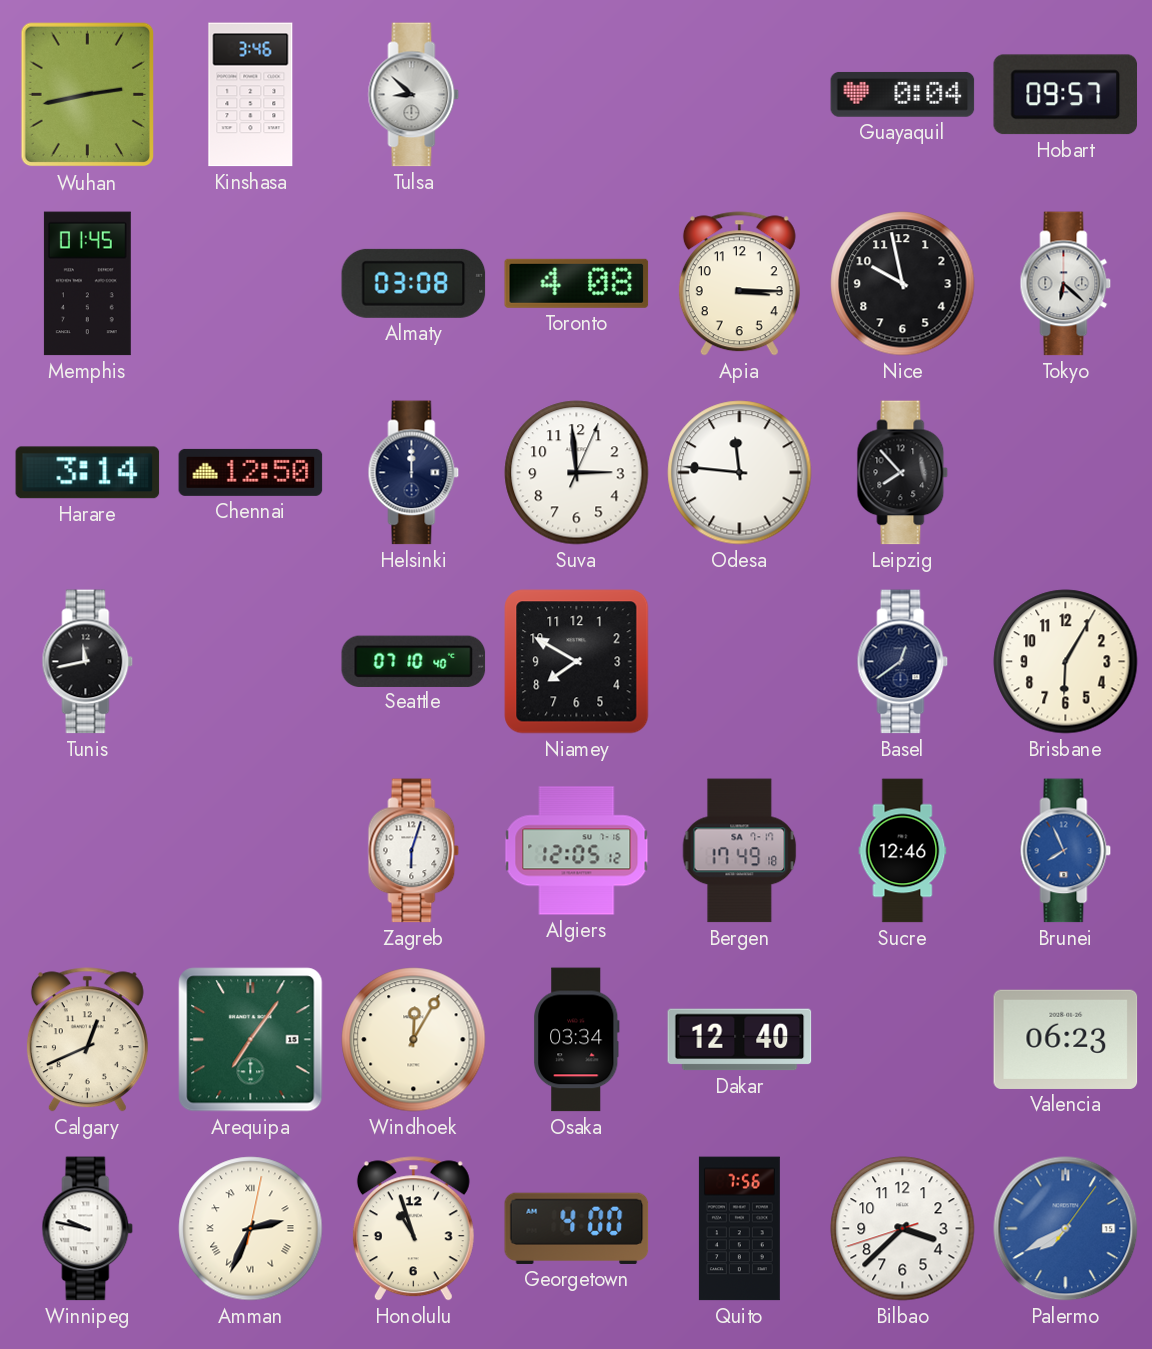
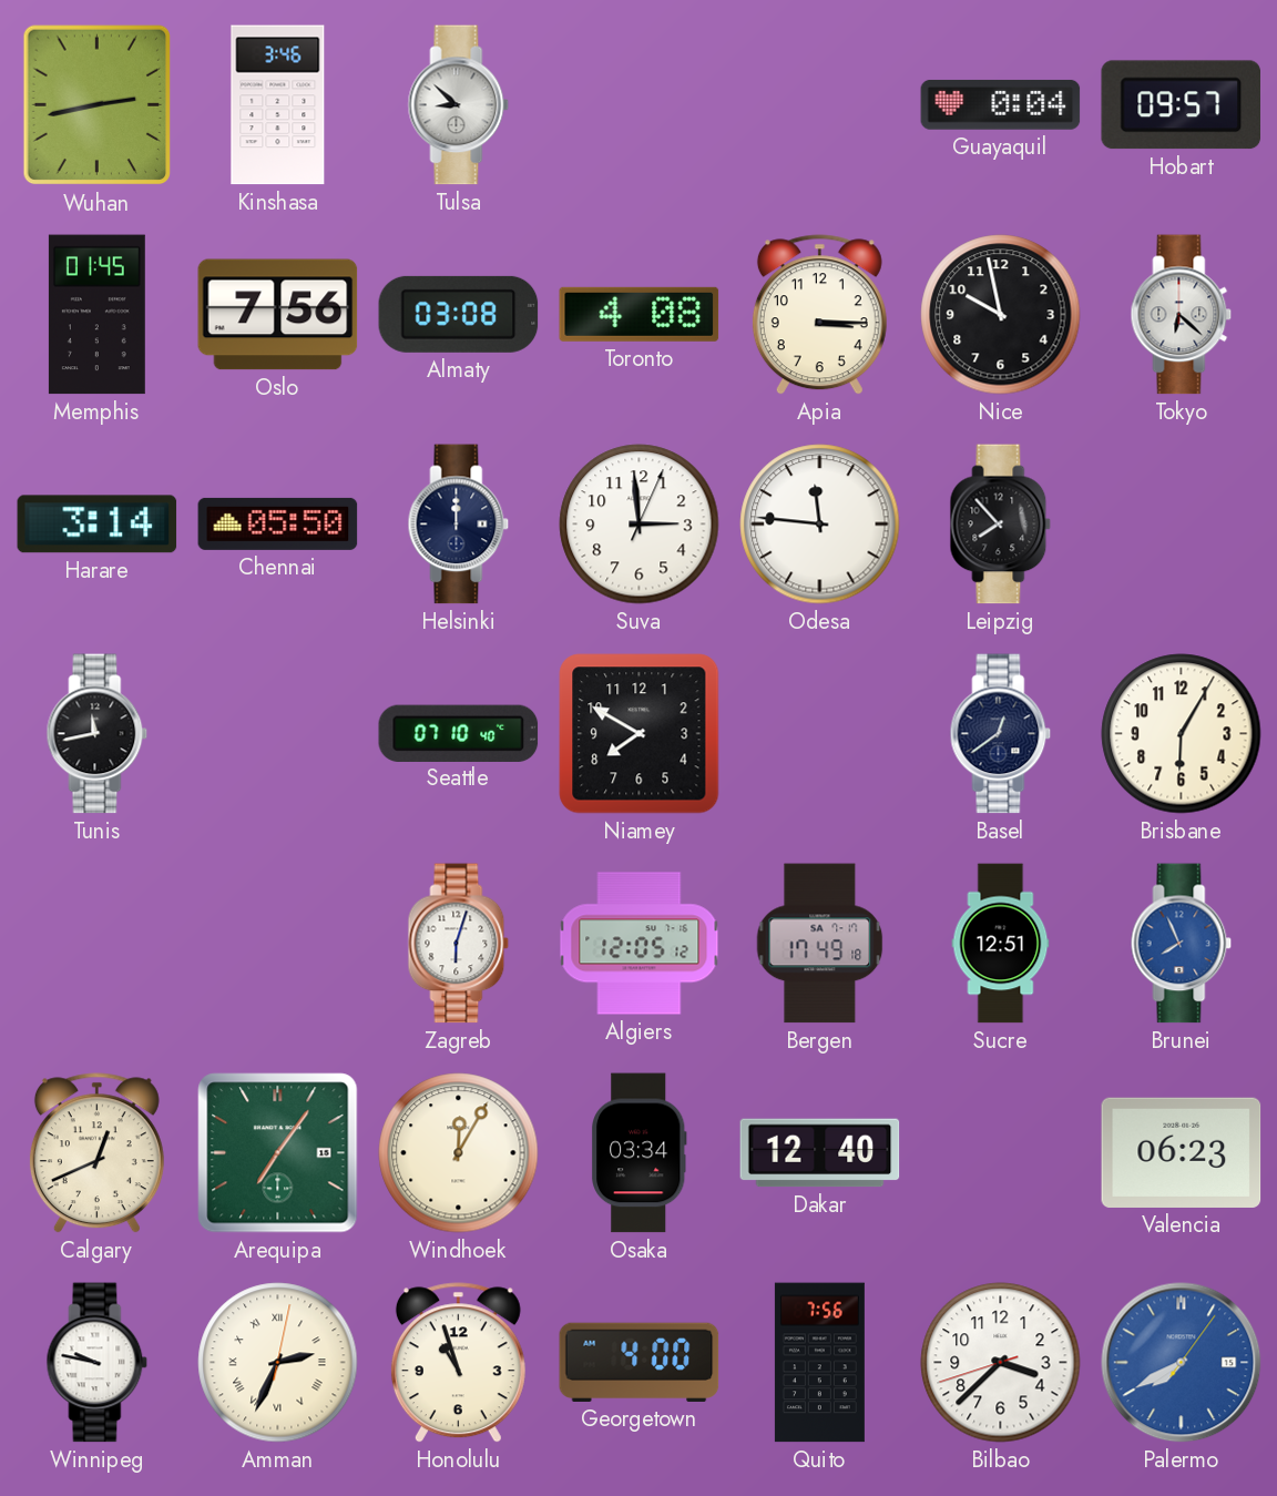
Oslo: none -> 7:56 (278, 315)
Chennai: 12:50 -> 05:50 (278, 523)
Sucre: 12:46 -> 12:51 (1001, 944)
